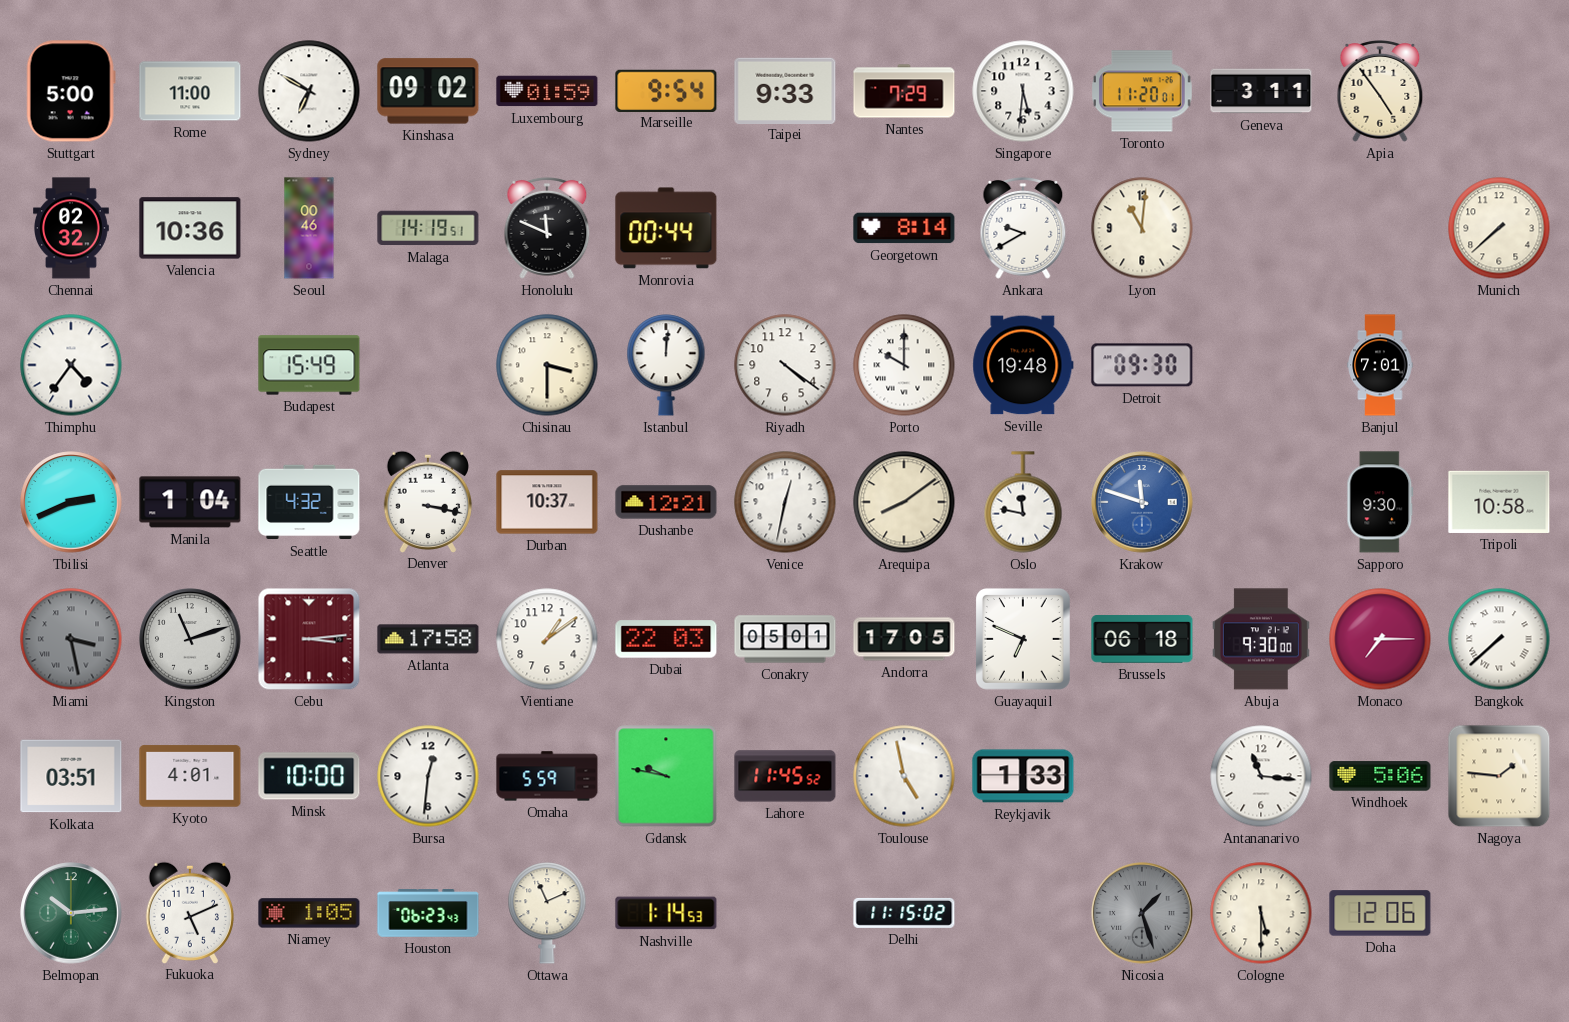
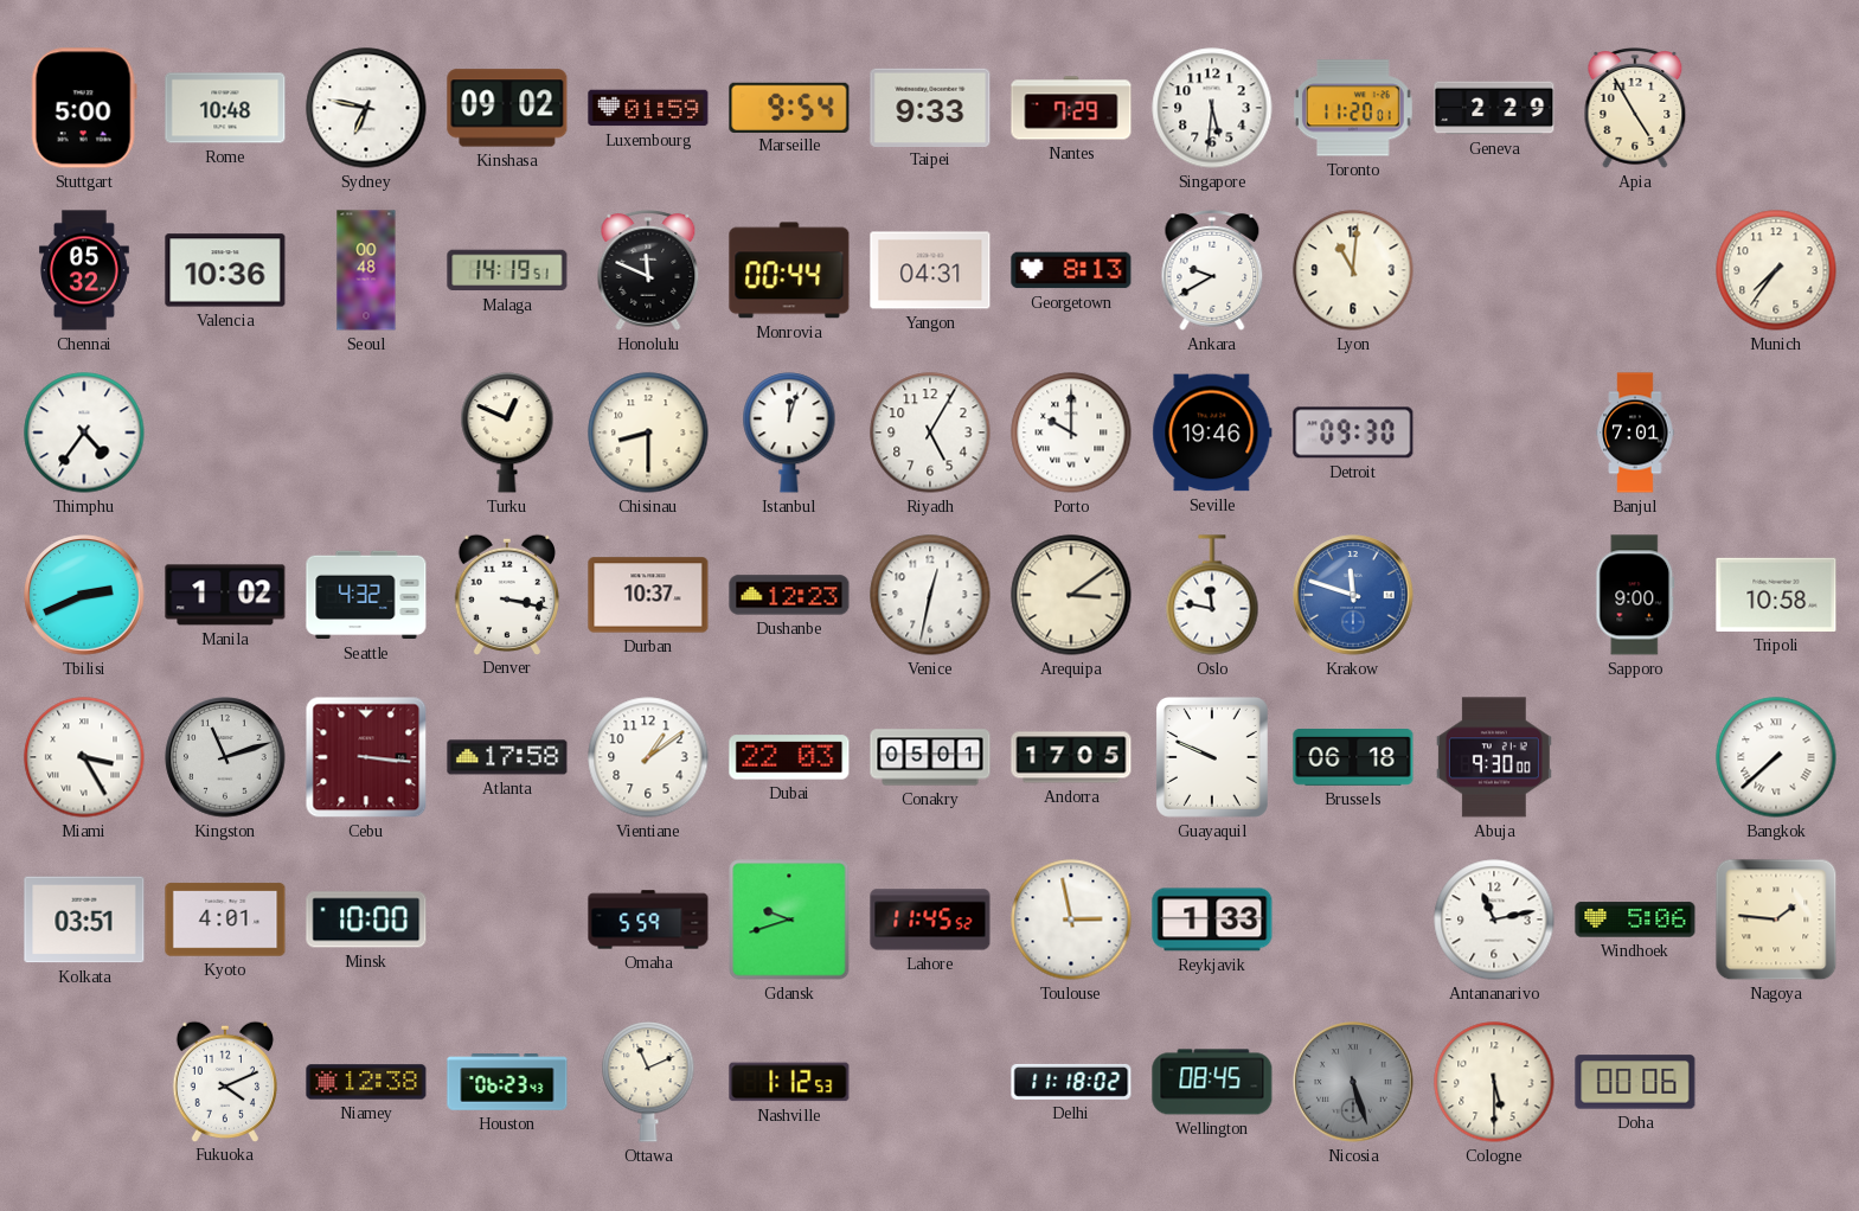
Rome: 11:00 -> 10:48 (225, 108)
Sydney: 6:50 -> 6:47 (366, 108)
Geneva: 3:11 -> 2:29 (1494, 108)
Apia: 4:54 -> 4:55 (1635, 108)
Chennai: 02:32 -> 05:32 (85, 270)
Seoul: 00:46 -> 00:48 (366, 270)
Yangon: none -> 04:31 (930, 270)
Georgetown: 8:14 -> 8:13 (1071, 270)
Munich: 7:38 -> 7:36 (1776, 270)
Budapest: 15:49 -> none (309, 365)
Turku: none -> 12:49 (507, 432)
Chisinau: 3:30 -> 8:30 (648, 432)
Istanbul: 12:01 -> 12:03 (789, 432)
Riyadh: 4:21 -> 5:05 (930, 432)
Seville: 19:48 -> 19:46 (1212, 432)
Manila: 1:04 -> 1:02 (225, 595)
Dushanbe: 12:21 -> 12:23 (789, 595)
Arequipa: 8:09 -> 3:09 (1071, 595)
Sapporo: 9:30 -> 9:00 (1635, 595)
Miami: 3:28 -> 3:25 (84, 757)
Miami dial: grey -> white (84, 757)
Cebu: 3:14 -> 3:16 (366, 757)
Guayaquil: 6:49 -> 9:49 (1212, 757)
Monaco: 7:15 -> none (1380, 639)
Bursa: 12:31 -> none (428, 776)
Gdansk: 9:47 -> 9:42 (789, 920)
Toulouse: 4:58 -> 2:58 (1071, 920)
Antananarivo: 11:16 -> 11:13 (1494, 920)
Belmopan: 10:14 -> none (71, 913)
Fukuoka: 5:11 -> 4:11 (224, 1081)
Niamey: 1:05 -> 12:38 (366, 1082)
Nashville: 1:14 -> 1:12 (789, 1082)
Delhi: 11:15 -> 11:18 (1071, 1082)
Wellington: none -> 08:45 (1212, 1082)
Nicosia: 1:27 -> 5:27 (1353, 1082)
Doha: 12:06 -> 00:06 (1635, 1082)
